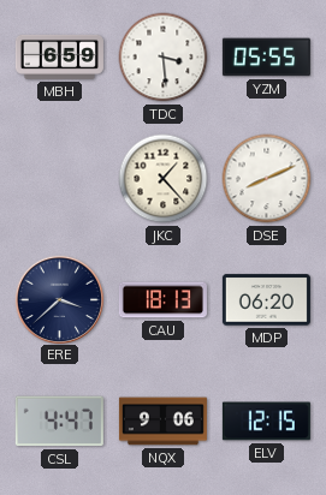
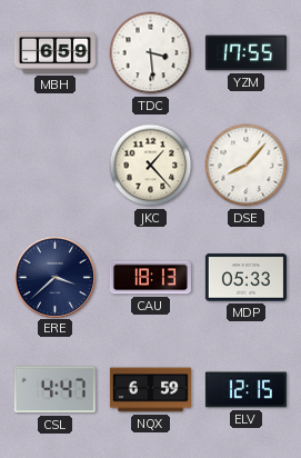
YZM: 05:55 -> 17:55 (245, 53)
DSE: 8:11 -> 8:07 (247, 166)
MDP: 06:20 -> 05:33 (245, 278)
NQX: 9:06 -> 6:59 (150, 390)
